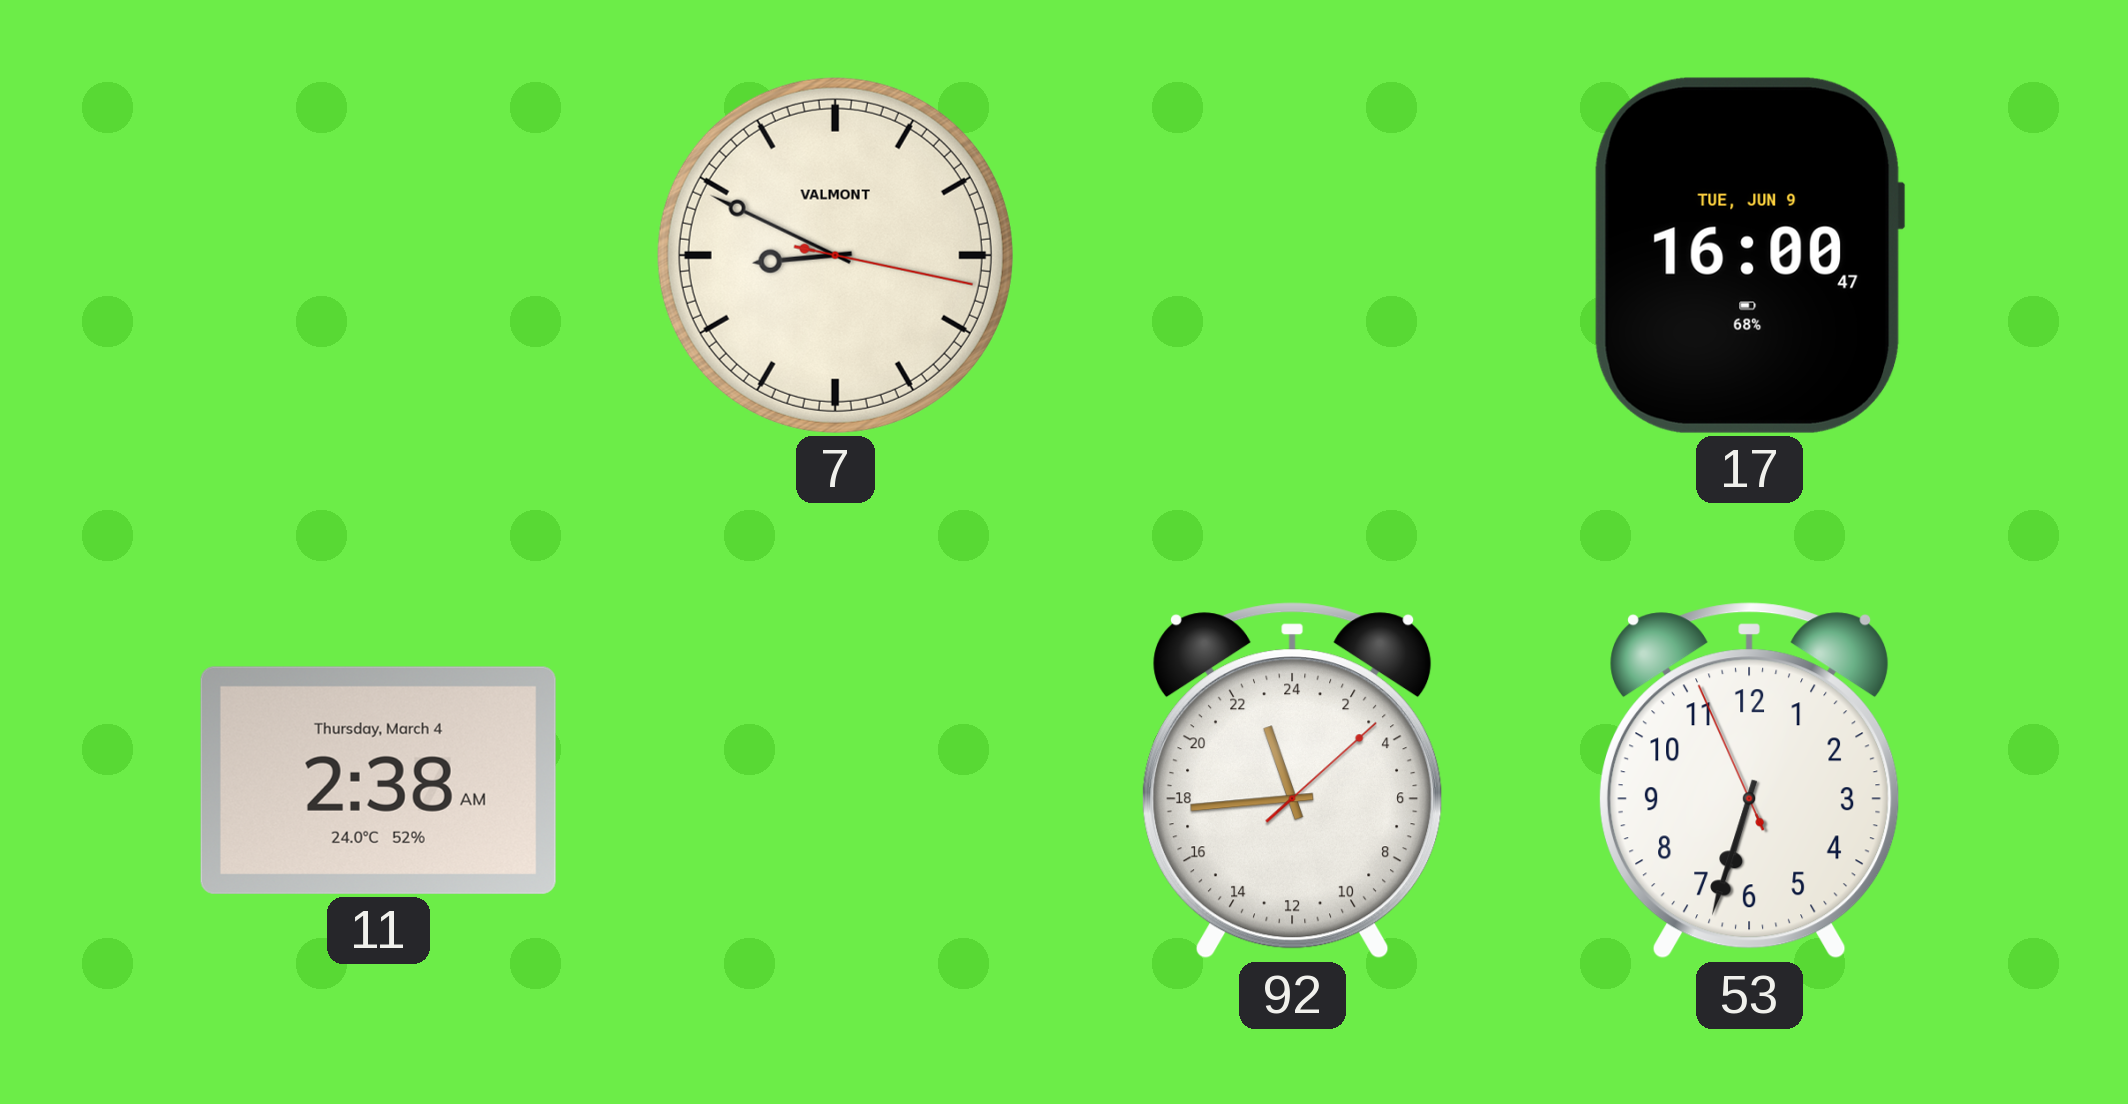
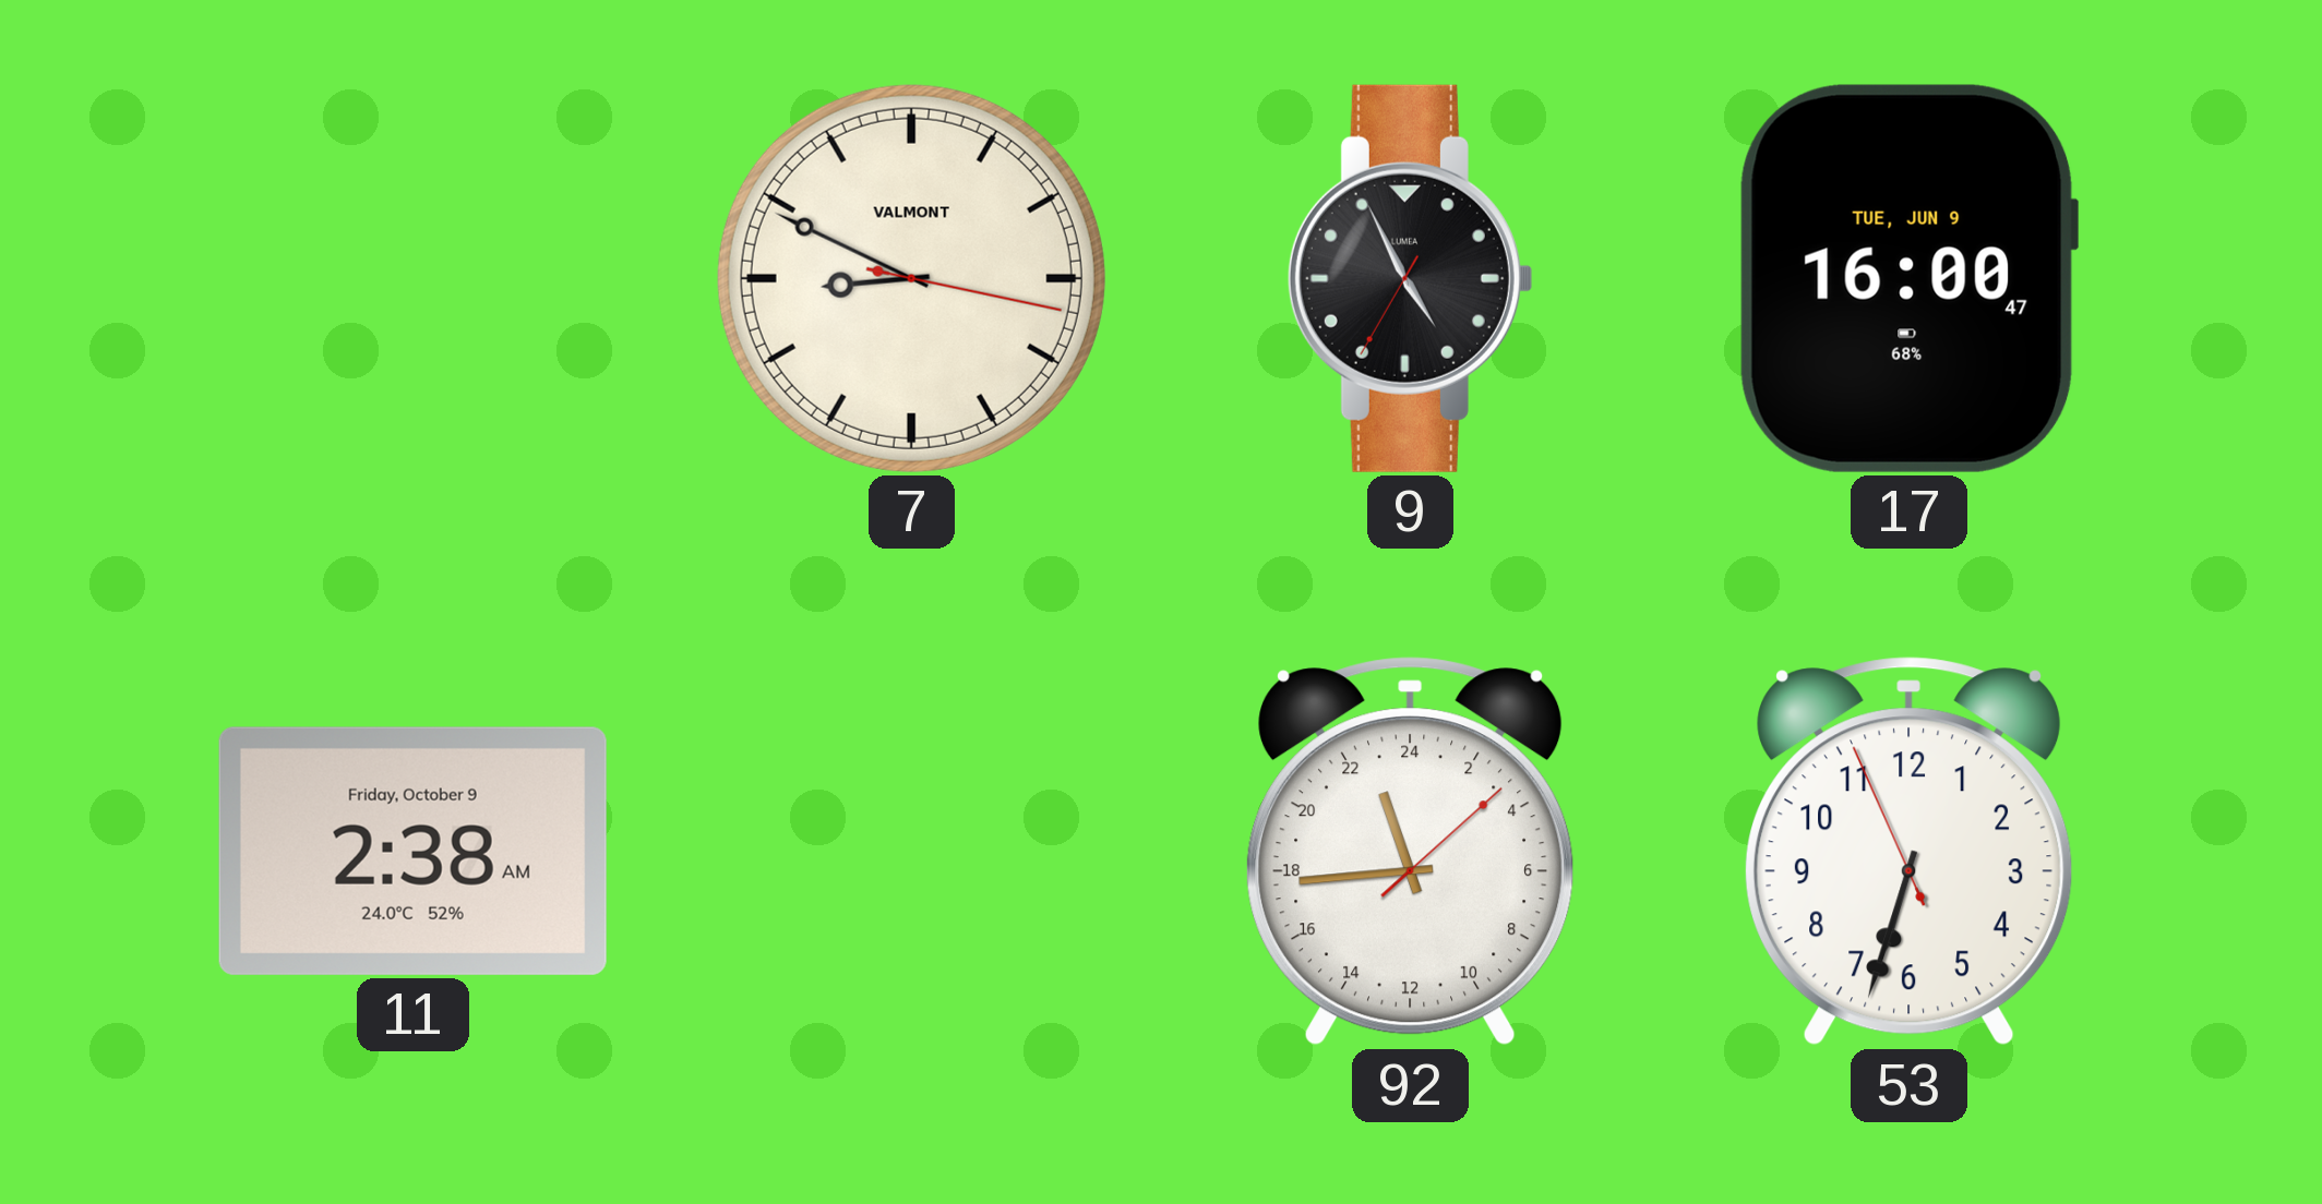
9: none -> 4:55 (1410, 278)
11 date: Thursday, March 4 -> Friday, October 9 (412, 851)
